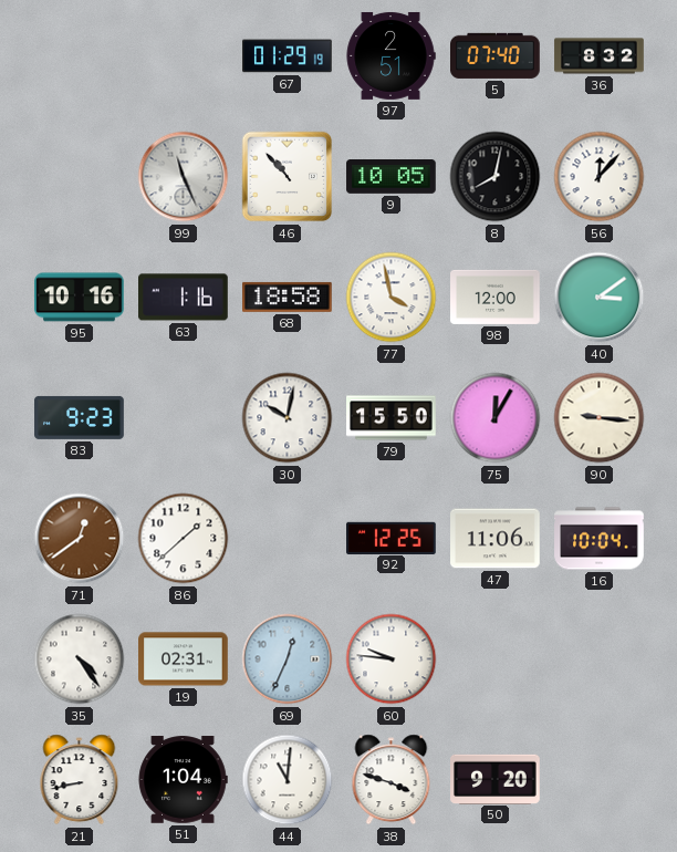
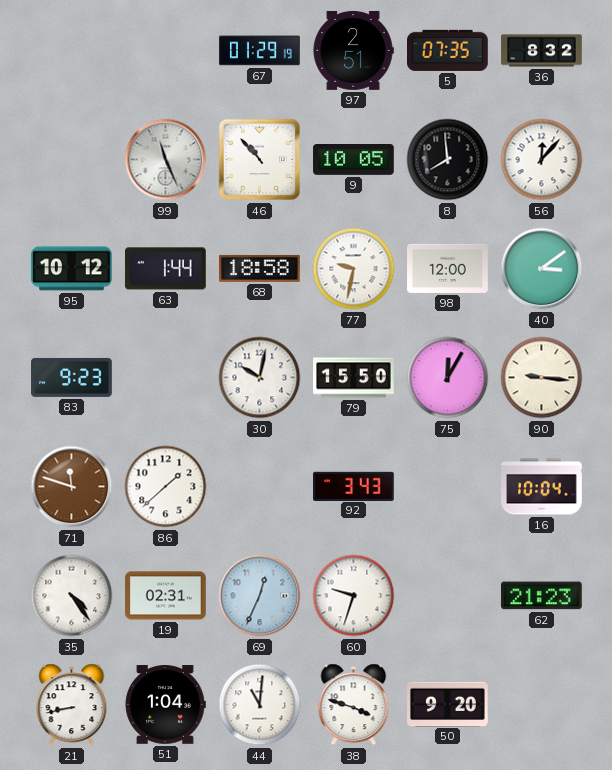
5: 07:40 -> 07:35 (448, 50)
8: 8:02 -> 7:59 (448, 160)
95: 10:16 -> 10:12 (72, 269)
63: 1:16 -> 1:44 (166, 269)
77: 3:58 -> 9:32 (354, 269)
71: 12:39 -> 11:48 (72, 487)
92: 12:25 -> 3:43 (354, 486)
47: 11:06 -> none (496, 539)
60: 9:46 -> 9:33 (354, 596)
62: none -> 21:23 (542, 596)
